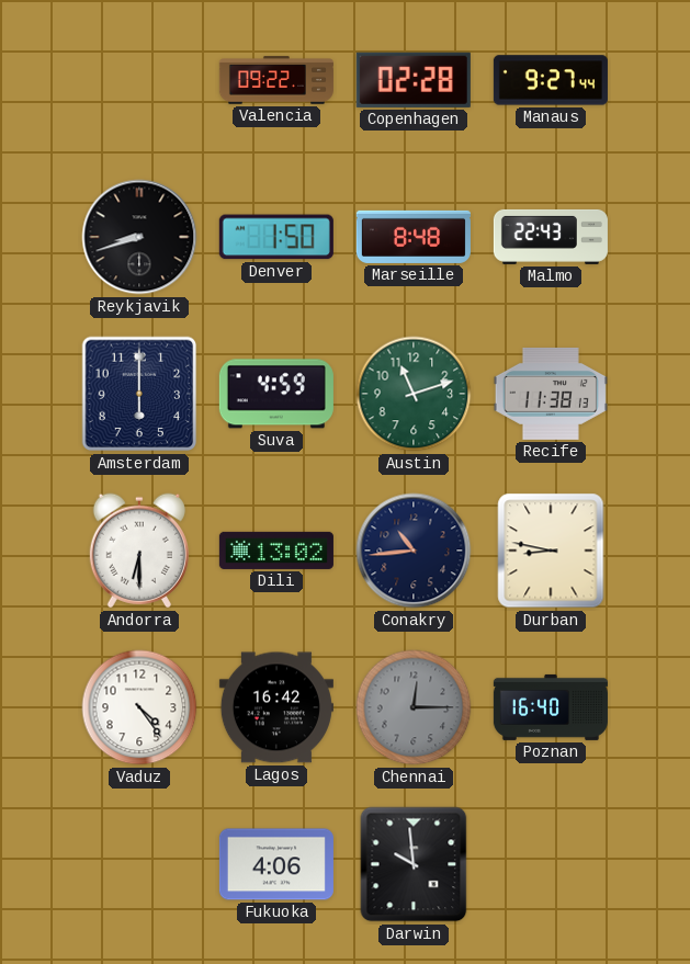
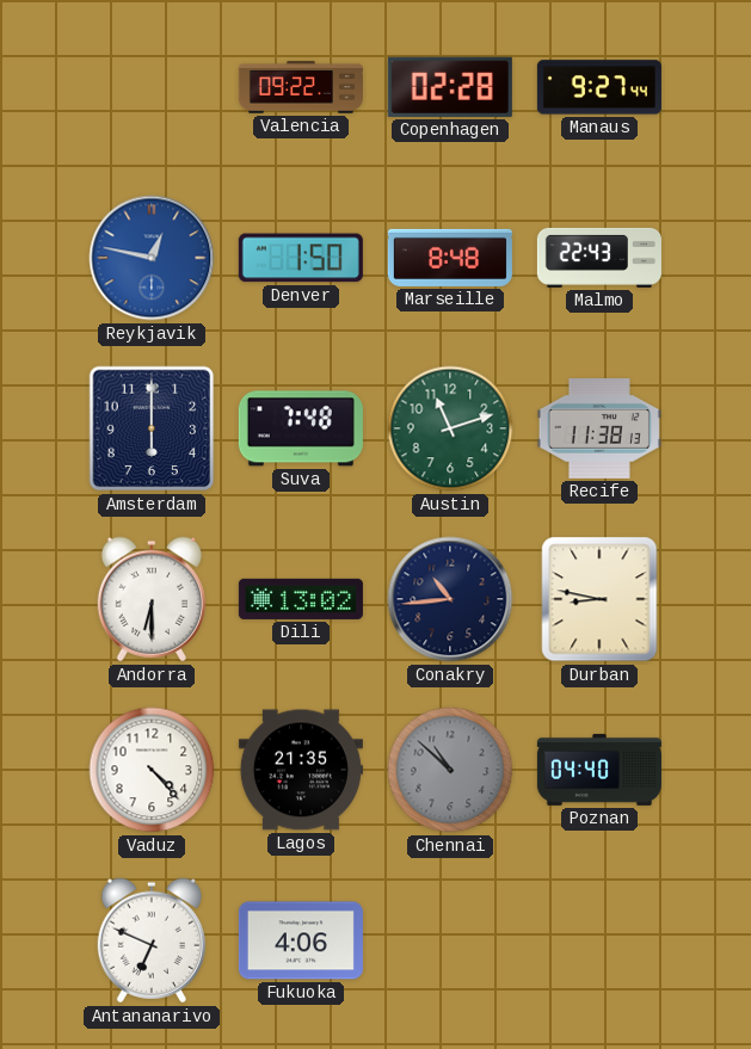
Reykjavik: 8:42 -> 12:47 (152, 258)
Reykjavik dial: black -> blue (152, 258)
Suva: 4:59 -> 7:48 (301, 428)
Vaduz: 4:24 -> 4:23 (152, 770)
Lagos: 16:42 -> 21:35 (301, 770)
Chennai: 12:15 -> 10:52 (450, 770)
Poznan: 16:40 -> 04:40 (599, 770)
Antananarivo: none -> 6:49 (152, 940)
Darwin: 9:59 -> none (414, 864)
